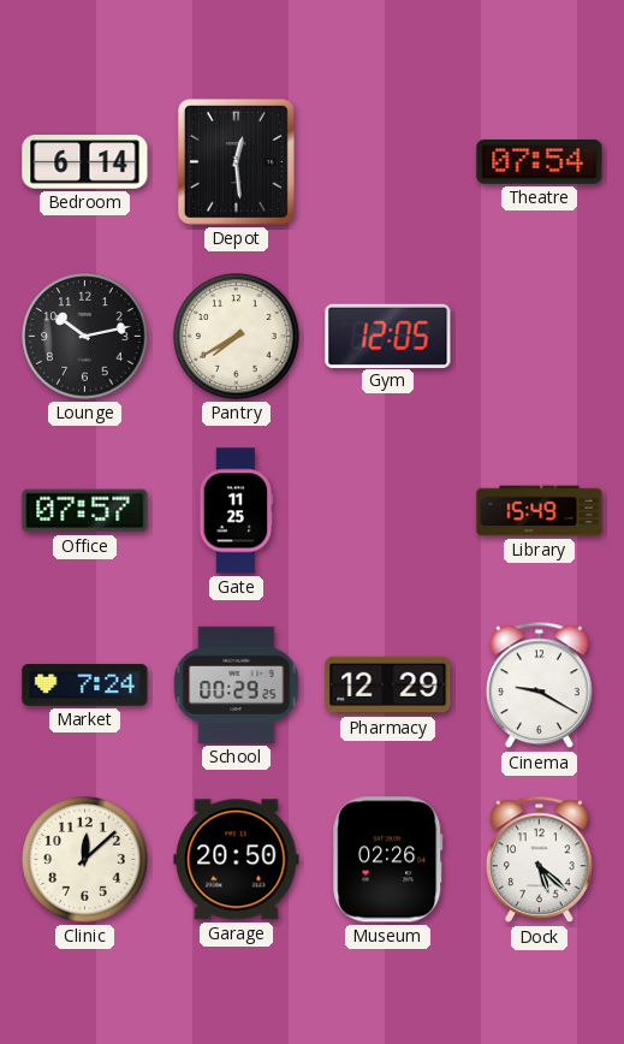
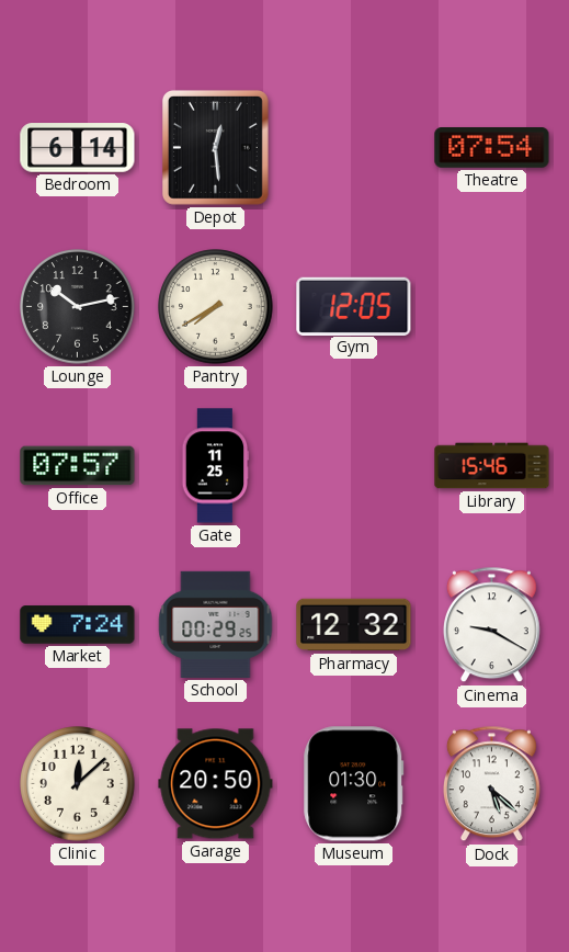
Library: 15:49 -> 15:46 (492, 466)
Pharmacy: 12:29 -> 12:32 (354, 625)
Museum: 02:26 -> 01:30 (354, 784)
